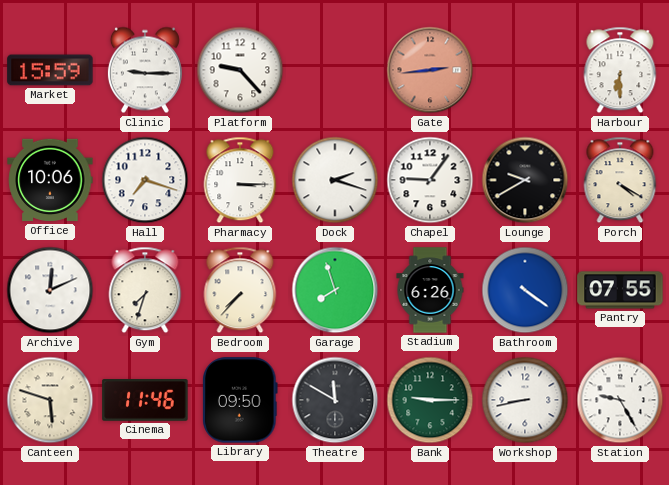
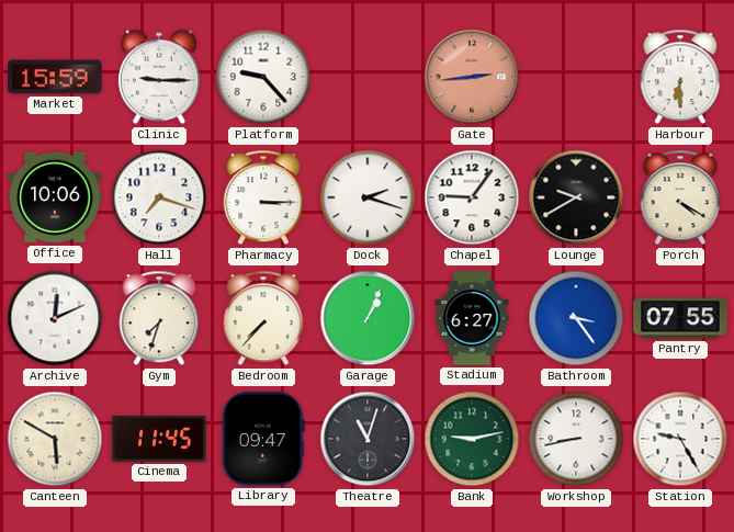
Garage: 7:57 -> 1:04 (368, 318)
Stadium: 6:26 -> 6:27 (472, 318)
Bathroom: 4:21 -> 3:24 (576, 318)
Canteen: 5:48 -> 5:50 (55, 439)
Cinema: 11:46 -> 11:45 (159, 440)
Library: 09:50 -> 09:47 (263, 439)
Theatre: 11:50 -> 11:03 (368, 439)
Bank: 9:15 -> 9:13 (472, 439)
